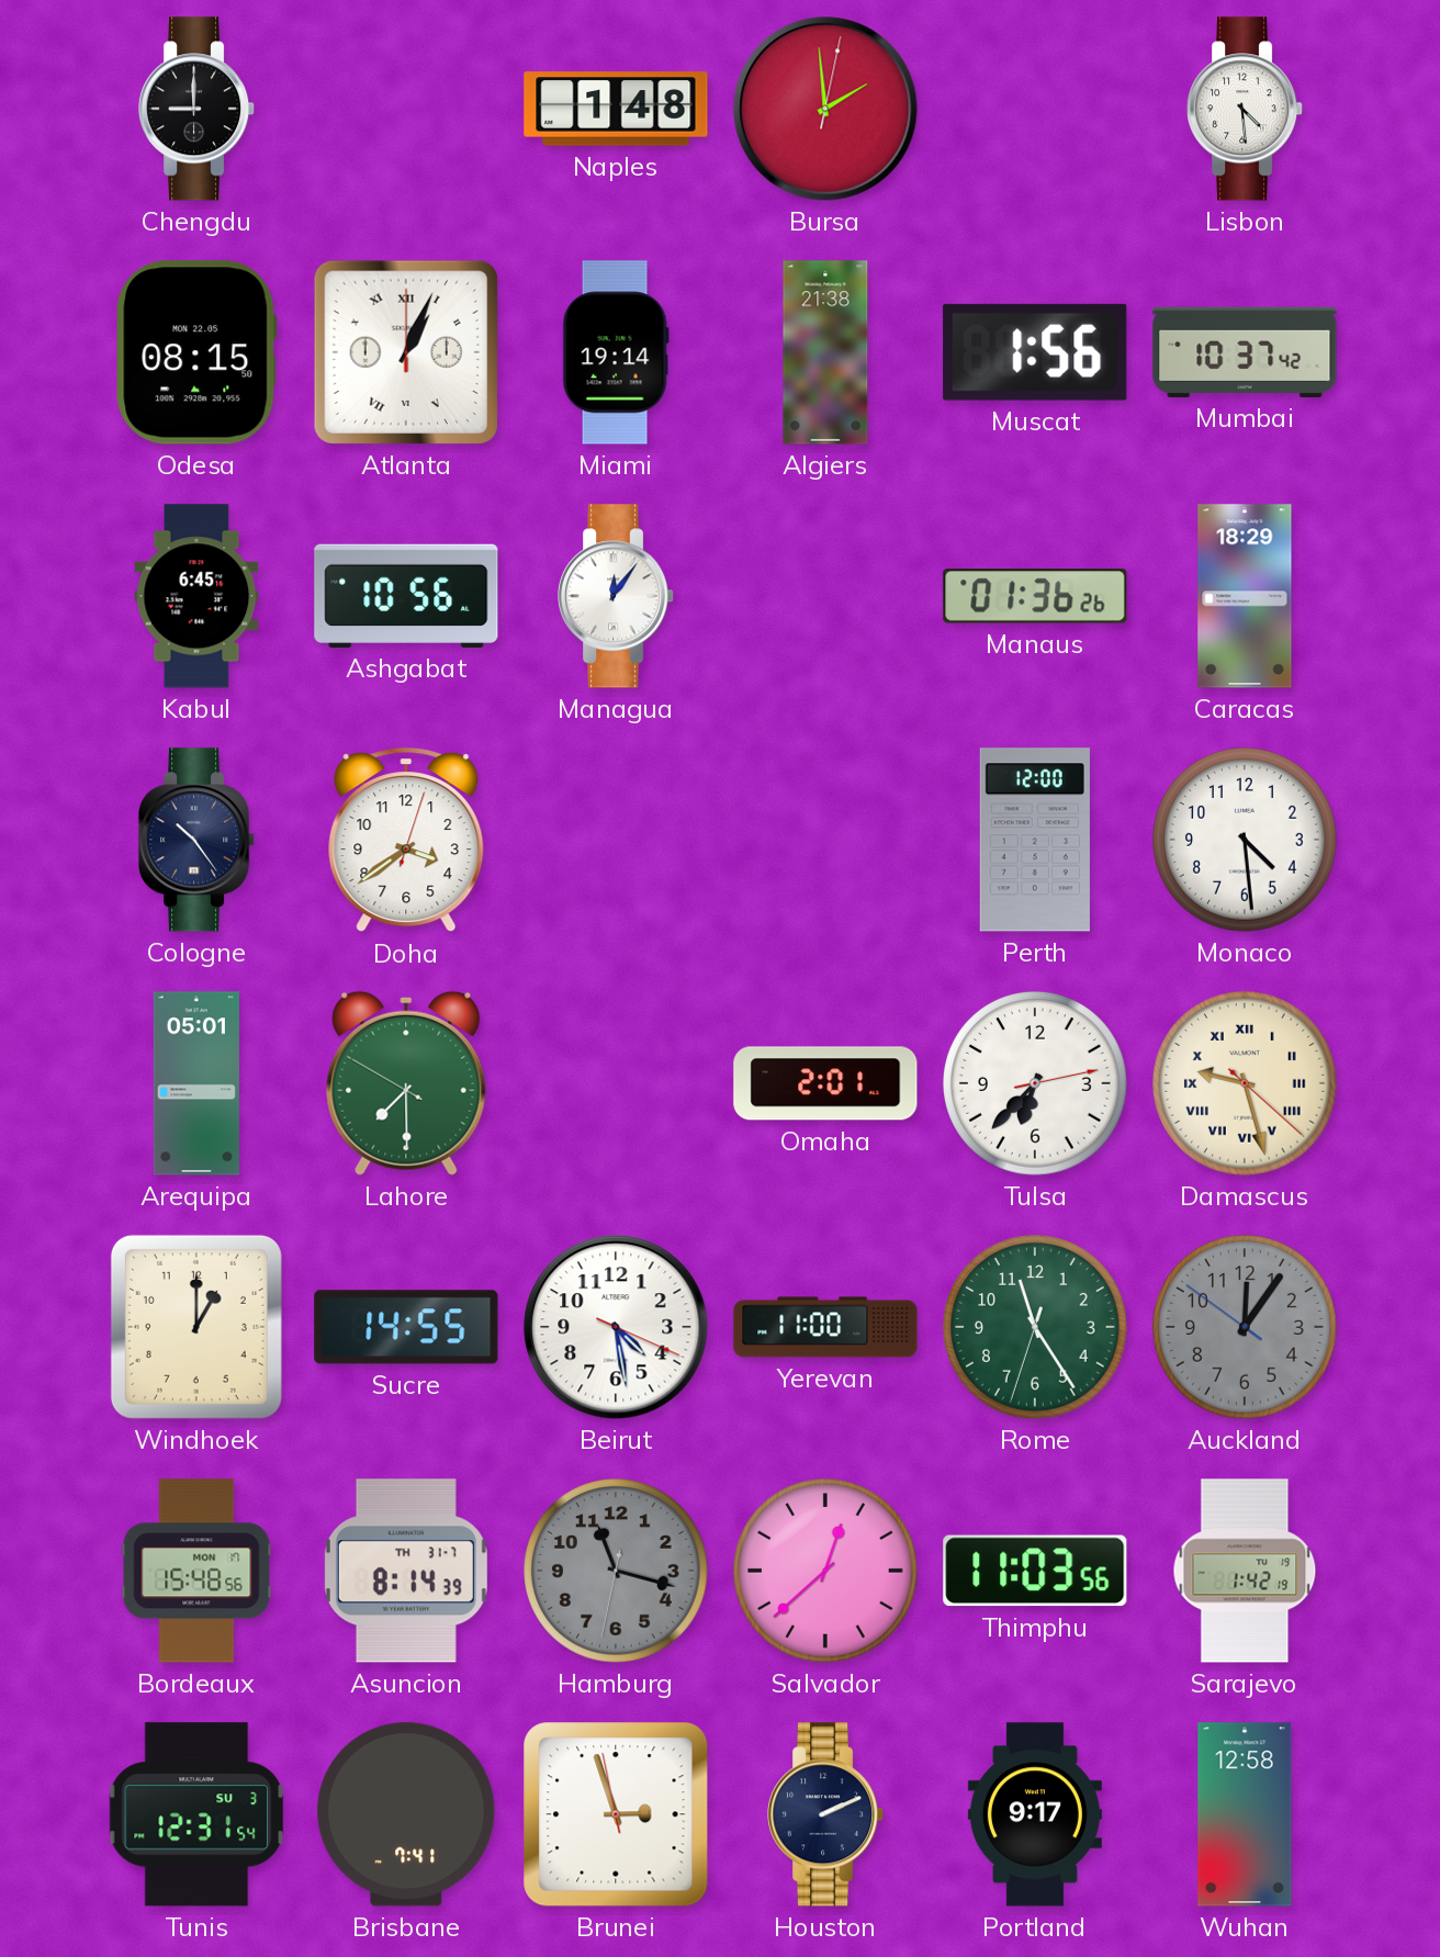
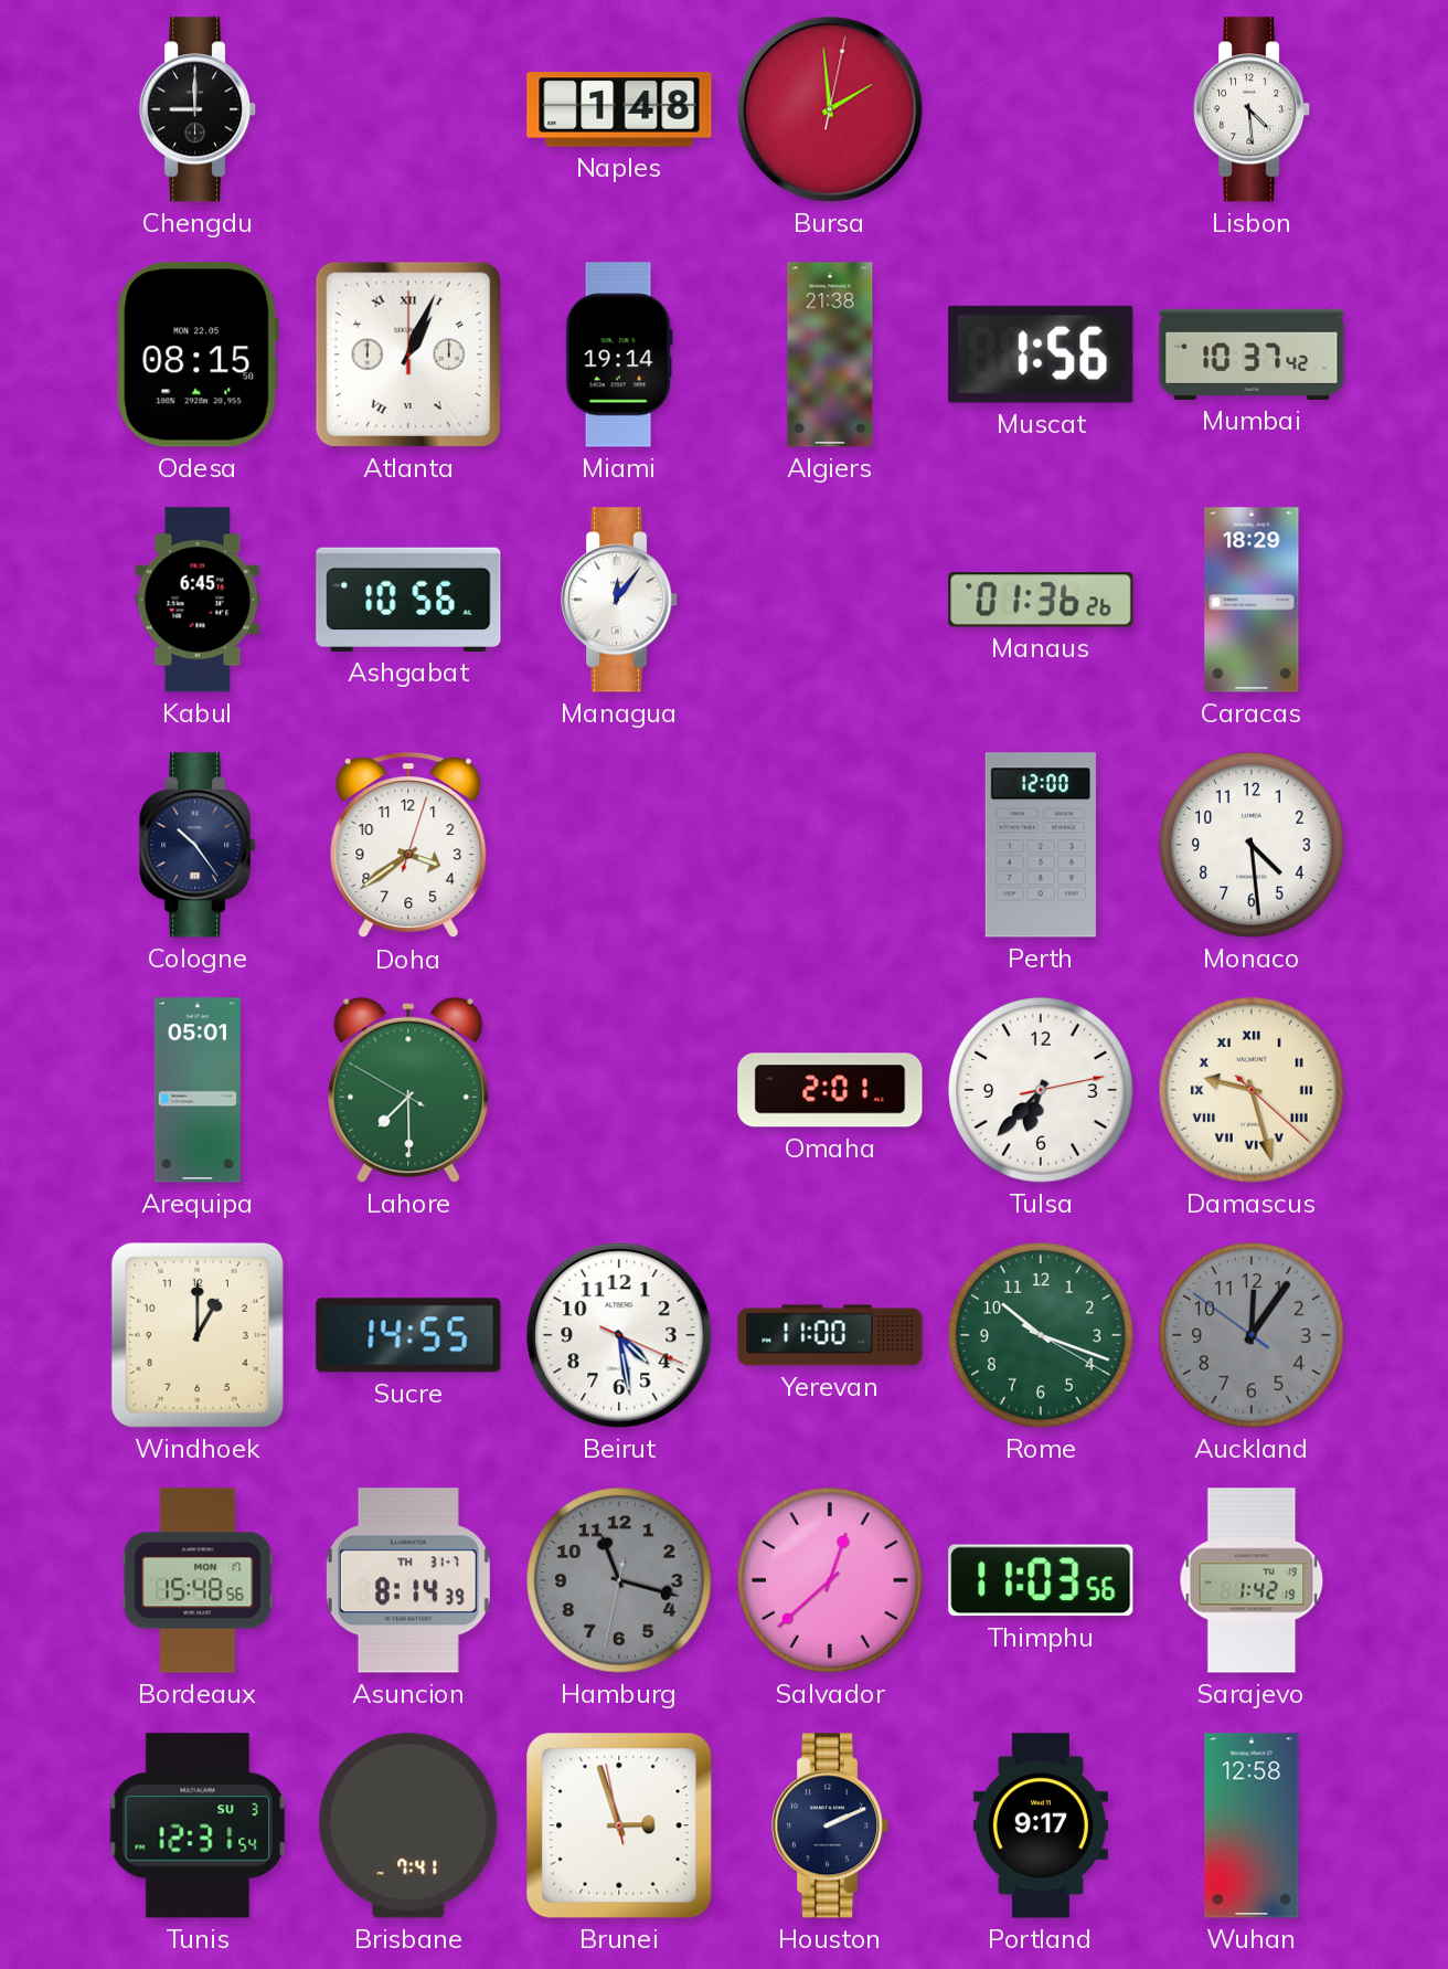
Rome: 11:24 -> 10:18 (1041, 1335)
